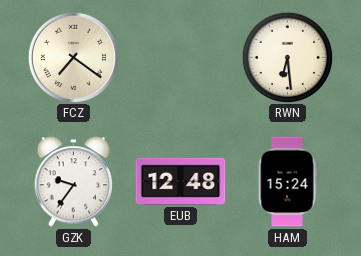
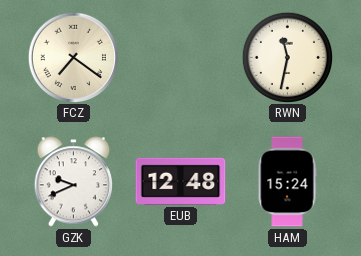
RWN: 6:29 -> 11:32 (287, 57)
GZK: 9:36 -> 9:41 (73, 182)
